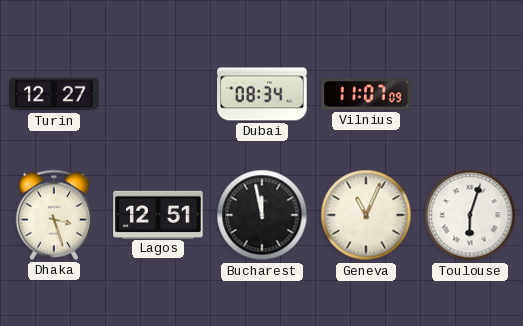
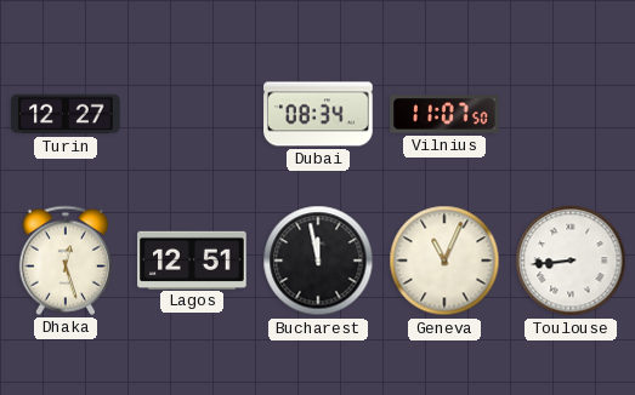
Vilnius: 11:07:09 -> 11:07:50 (444, 114)
Dhaka: 3:27 -> 12:27 (66, 261)
Toulouse: 6:03 -> 8:44 (571, 261)
